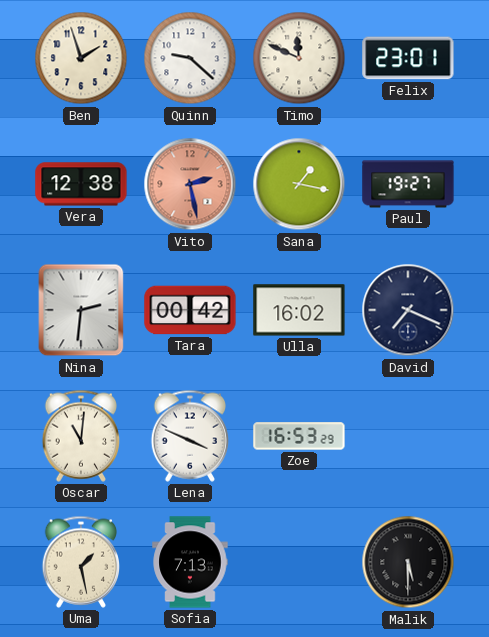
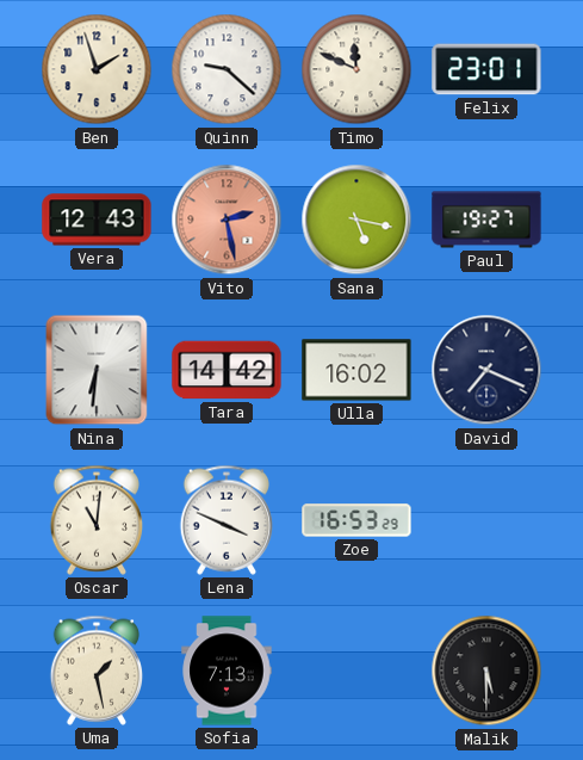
Vera: 12:38 -> 12:43 (97, 220)
Sana: 1:17 -> 5:17 (356, 220)
Nina: 2:31 -> 6:31 (97, 370)
Tara: 00:42 -> 14:42 (227, 370)
